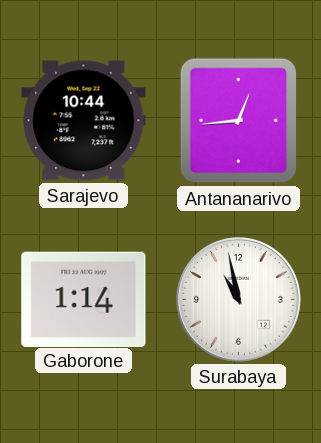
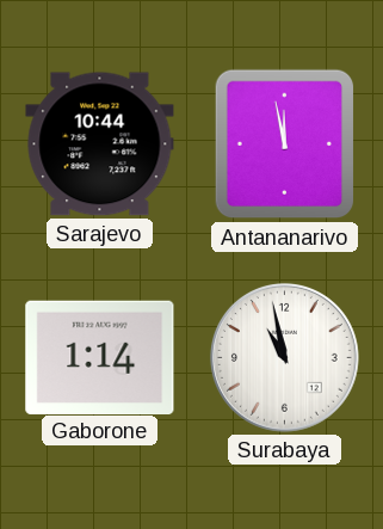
Antananarivo: 12:44 -> 11:58 (285, 144)
